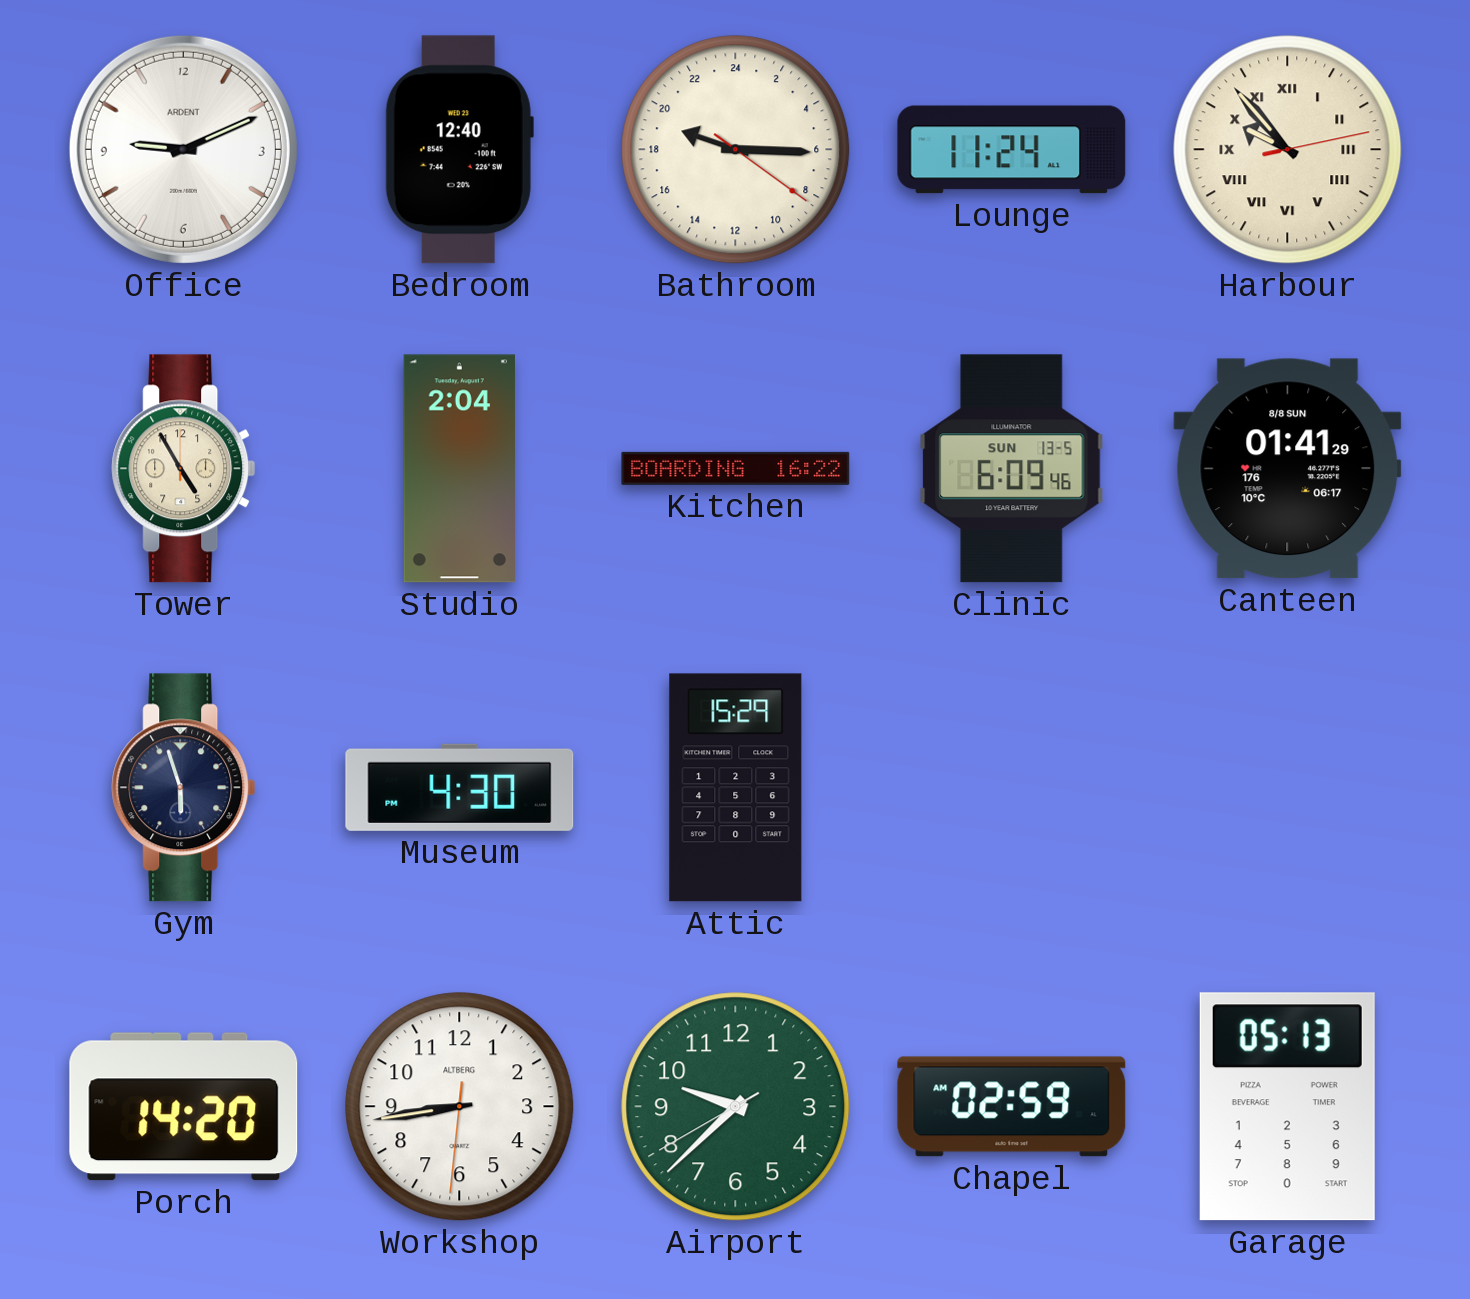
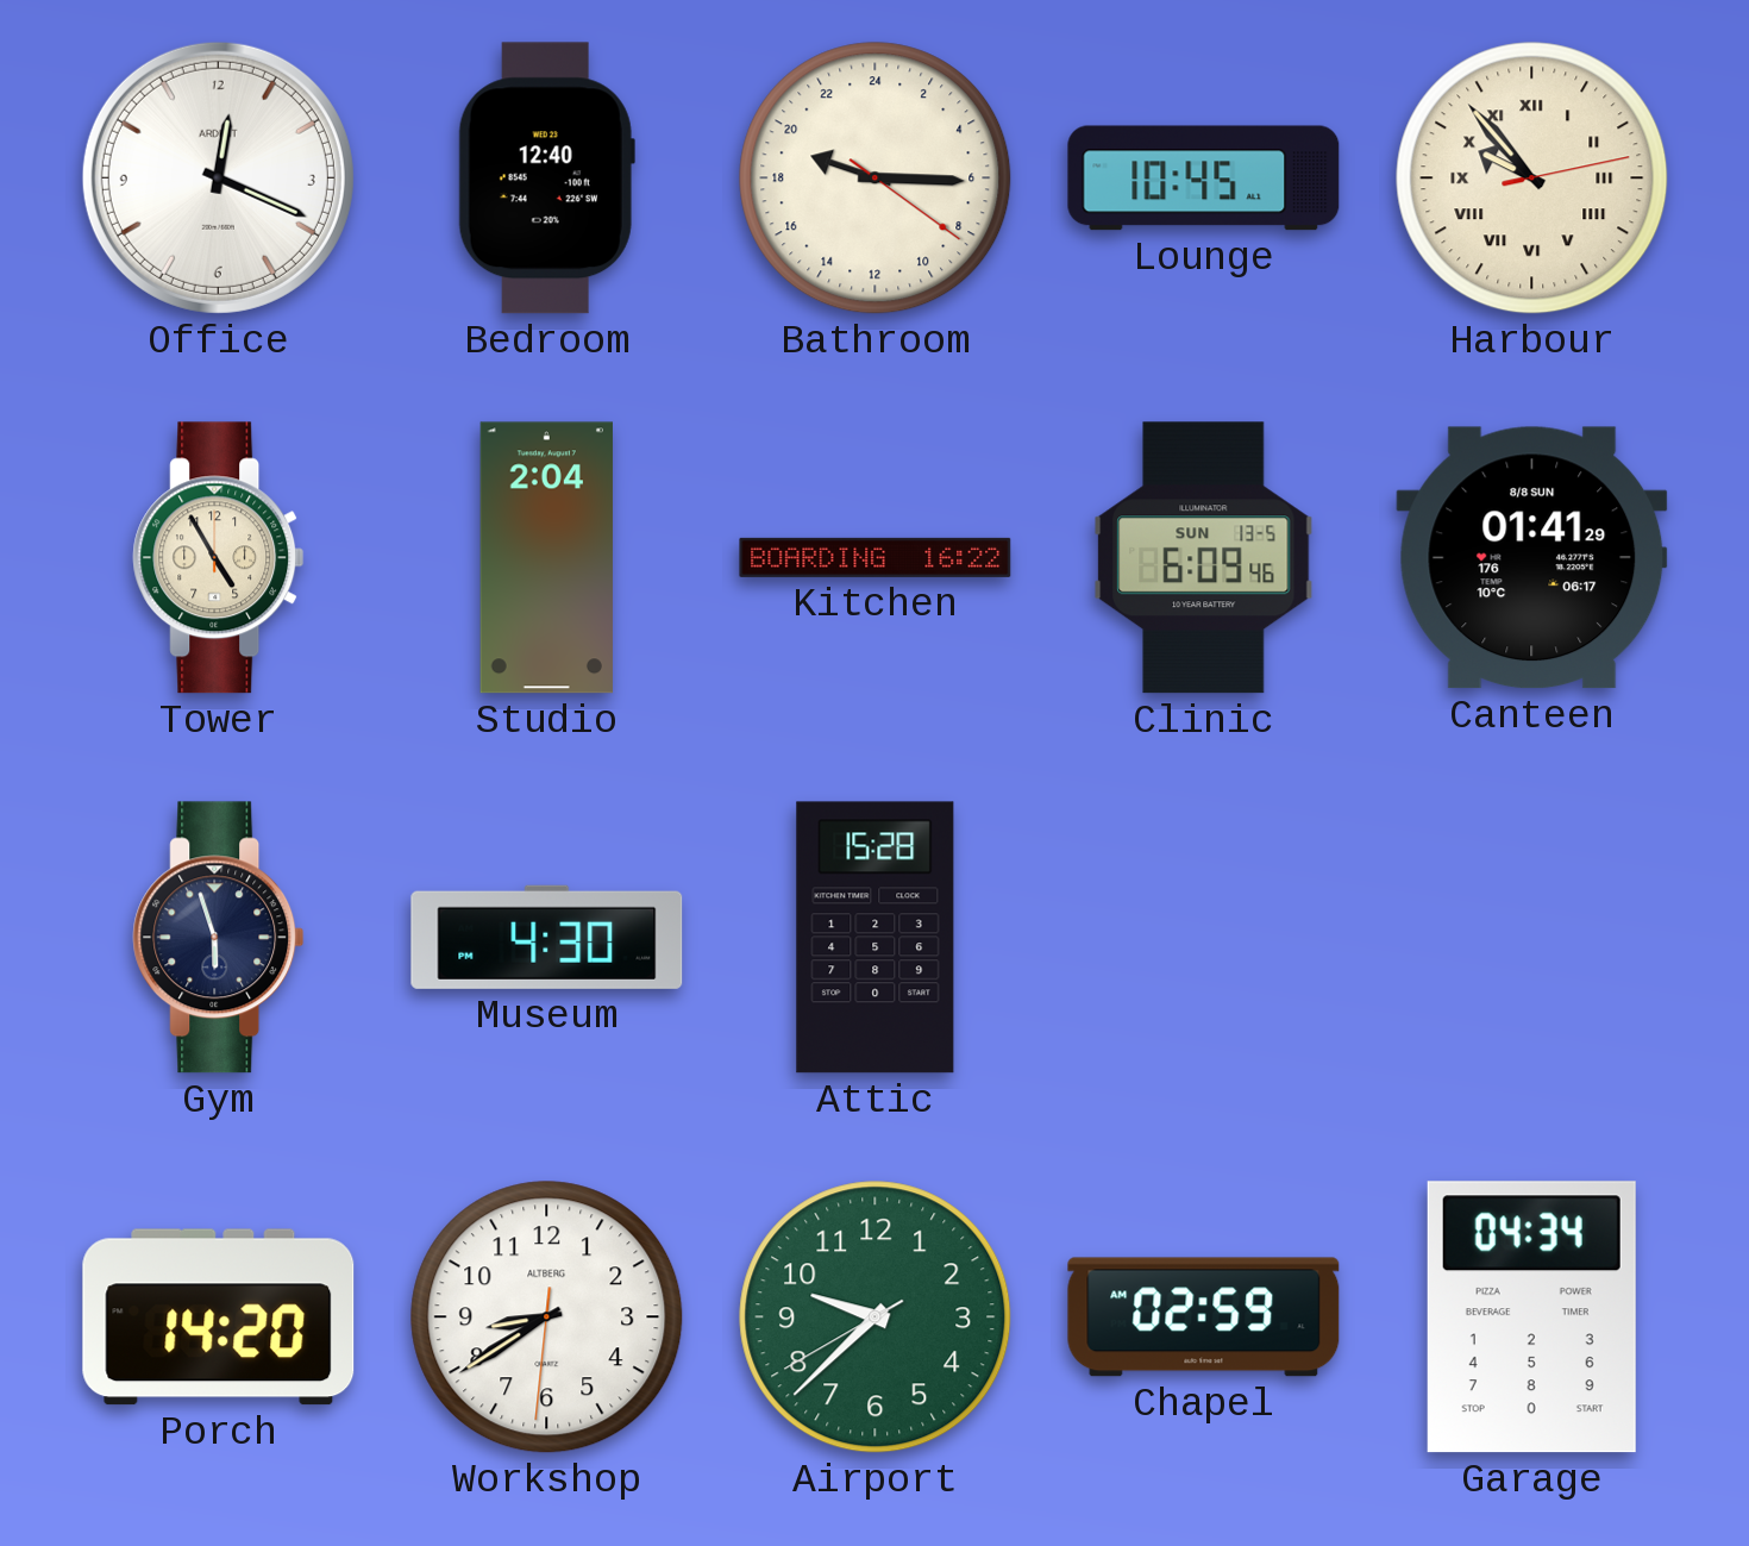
Office: 9:11 -> 12:19 (218, 177)
Lounge: 11:24 -> 10:45 (1204, 179)
Attic: 15:29 -> 15:28 (876, 938)
Workshop: 8:43 -> 8:39 (547, 1317)
Garage: 05:13 -> 04:34 (1531, 1317)
